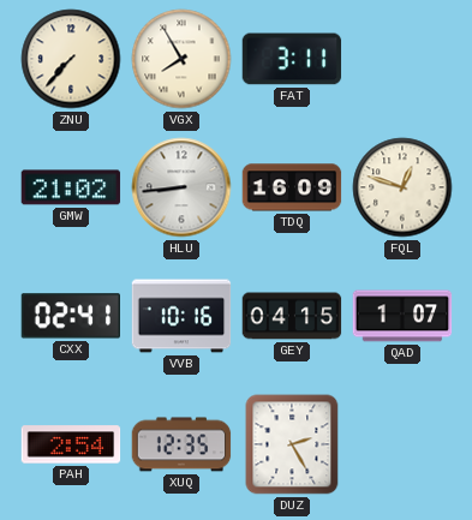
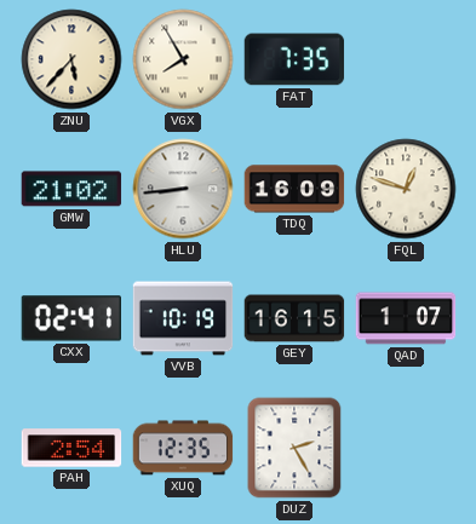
ZNU: 7:37 -> 5:37 (71, 59)
FAT: 3:11 -> 7:35 (294, 59)
VVB: 10:16 -> 10:19 (183, 318)
GEY: 04:15 -> 16:15 (294, 318)
